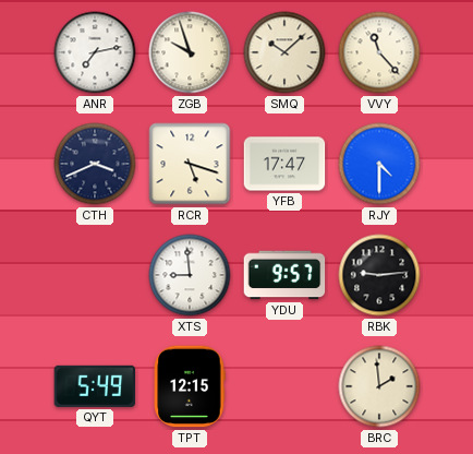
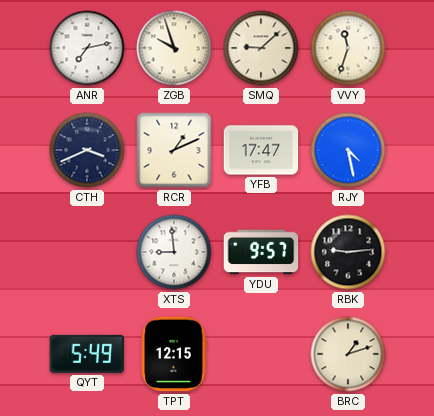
SMQ: 10:08 -> 9:08 (261, 48)
VVY: 11:23 -> 11:33 (348, 48)
RCR: 5:18 -> 1:11 (174, 150)
RJY: 4:30 -> 4:28 (348, 150)
BRC: 1:59 -> 1:12 (348, 354)
